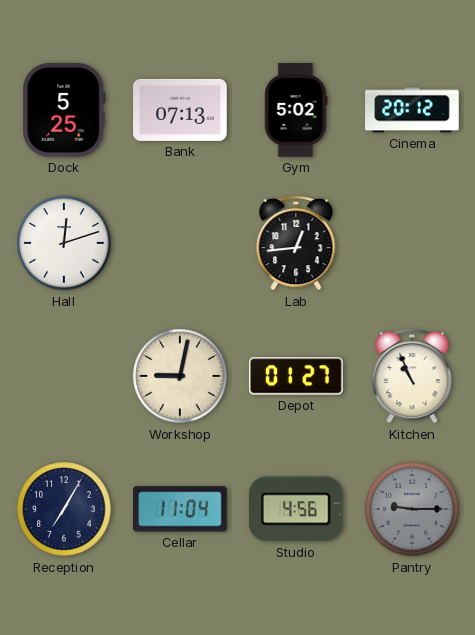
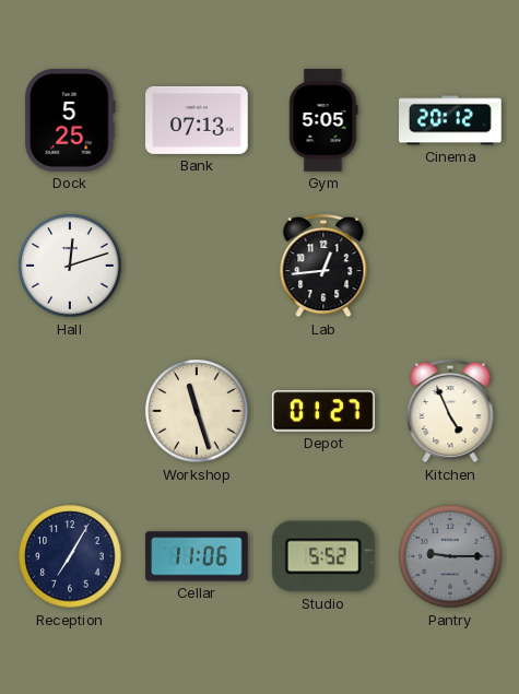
Gym: 5:02 -> 5:05 (323, 120)
Workshop: 9:02 -> 11:27 (197, 411)
Kitchen: 10:56 -> 4:56 (450, 411)
Cellar: 11:04 -> 11:06 (197, 556)
Studio: 4:56 -> 5:52 (323, 556)
